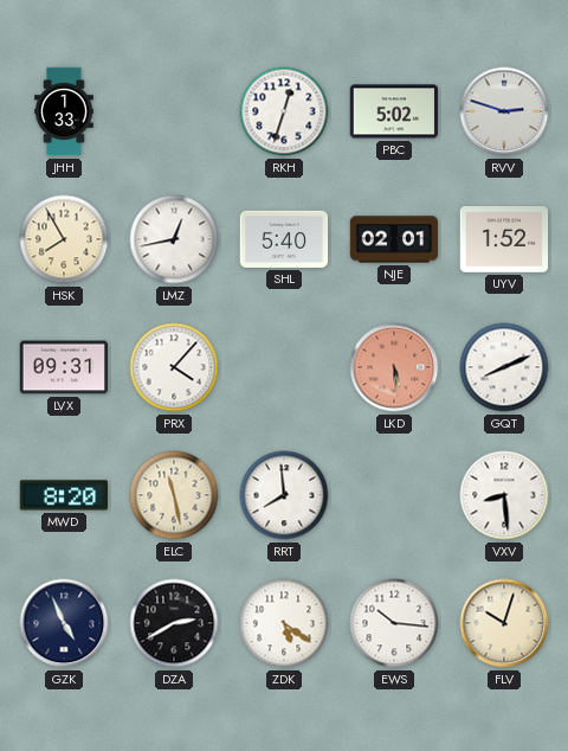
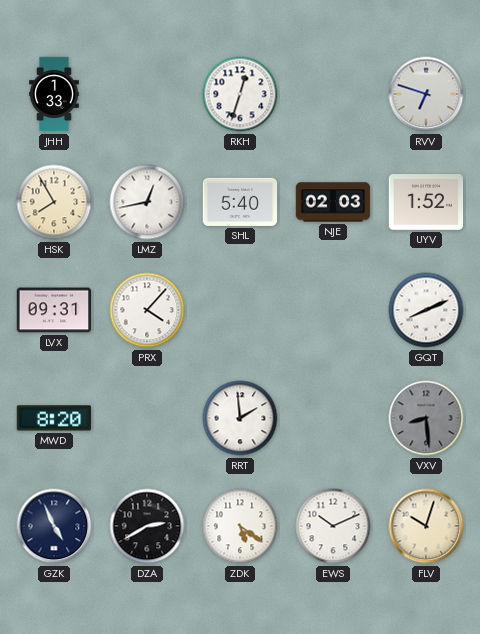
PBC: 5:02 -> none (394, 111)
RVV: 2:48 -> 6:48 (426, 94)
NJE: 02:01 -> 02:03 (333, 202)
LKD: 5:29 -> none (394, 367)
ELC: 11:28 -> none (174, 495)
RRT: 7:59 -> 1:59 (240, 418)
VXV dial: white -> grey (426, 418)
EWS: 10:16 -> 10:11 (333, 526)
